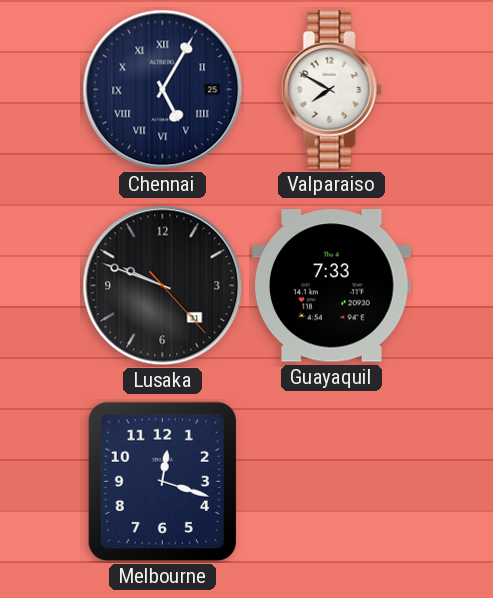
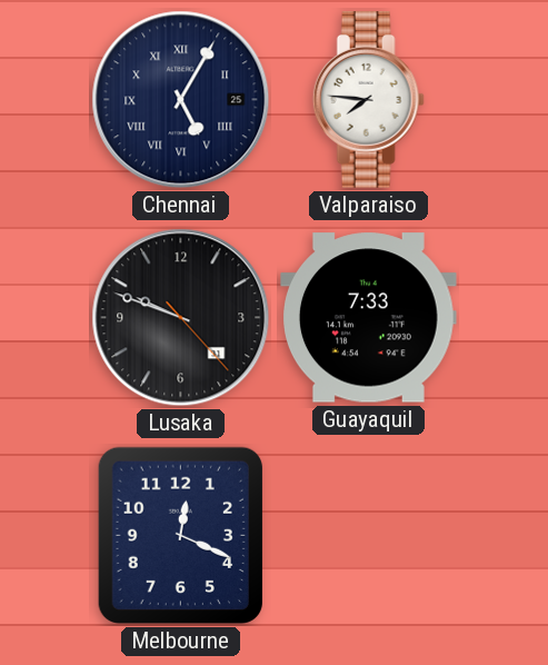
Valparaiso: 7:50 -> 7:46 (368, 100)
Melbourne: 12:18 -> 12:19 (180, 535)
